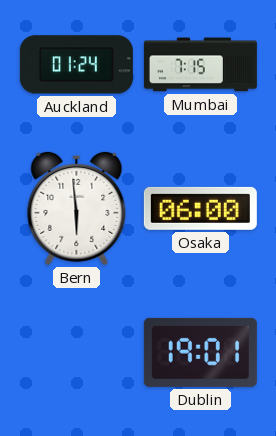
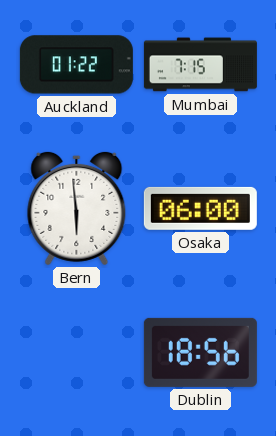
Auckland: 01:24 -> 01:22 (76, 65)
Dublin: 19:01 -> 18:56 (200, 352)
